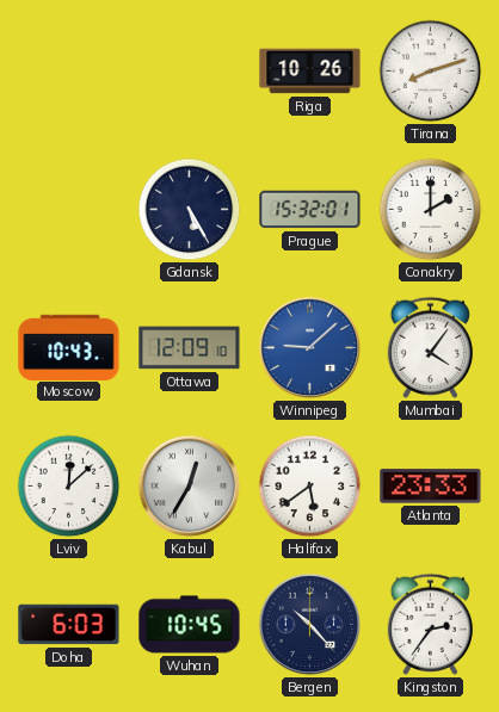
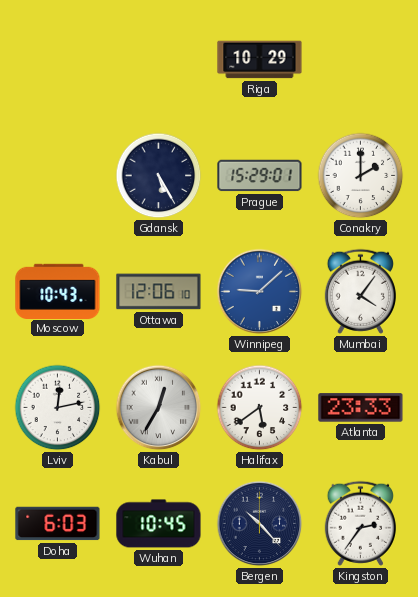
Riga: 10:26 -> 10:29 (260, 60)
Tirana: 8:12 -> none (431, 72)
Prague: 15:32 -> 15:29 (260, 176)
Ottawa: 12:09 -> 12:06 (159, 292)
Lviv: 12:08 -> 12:13 (58, 408)
